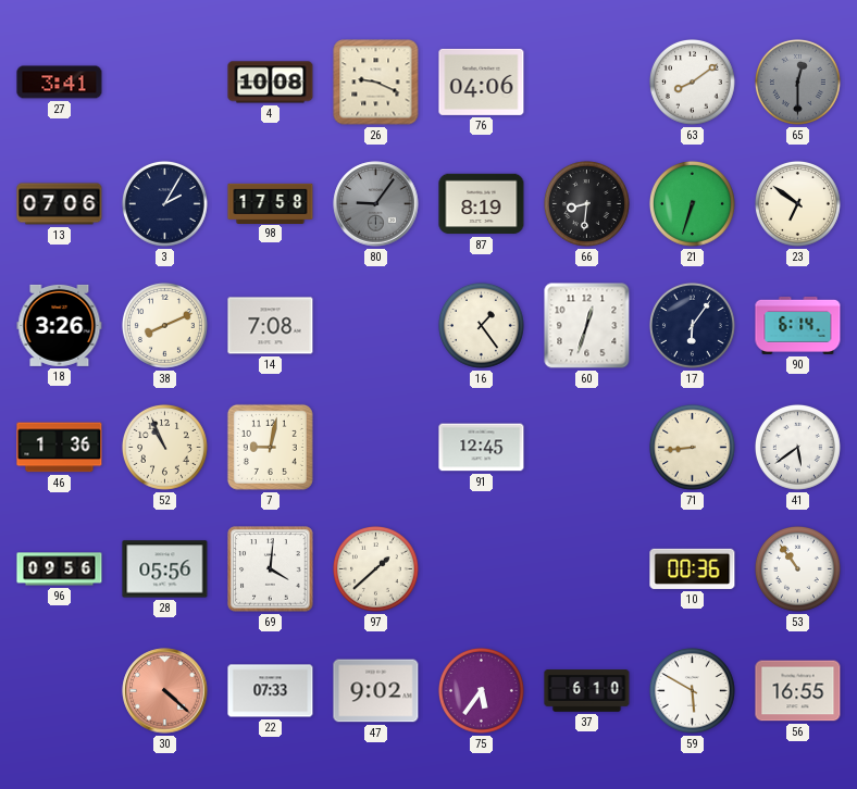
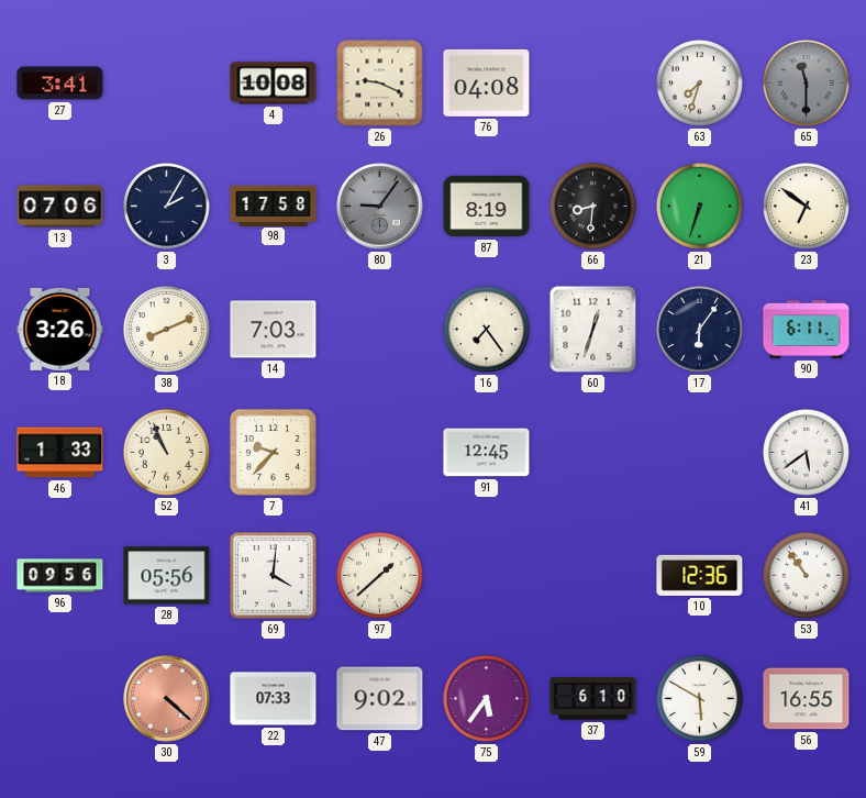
76: 04:06 -> 04:08 (487, 82)
63: 8:09 -> 7:33 (699, 82)
65: 12:30 -> 11:30 (806, 82)
14: 7:08 -> 7:03 (274, 330)
16: 1:24 -> 7:24 (486, 329)
90: 6:14 -> 6:11 (807, 329)
46: 1:36 -> 1:33 (60, 453)
7: 9:02 -> 9:37 (273, 452)
71: 8:44 -> none (692, 447)
10: 00:36 -> 12:36 (700, 575)
